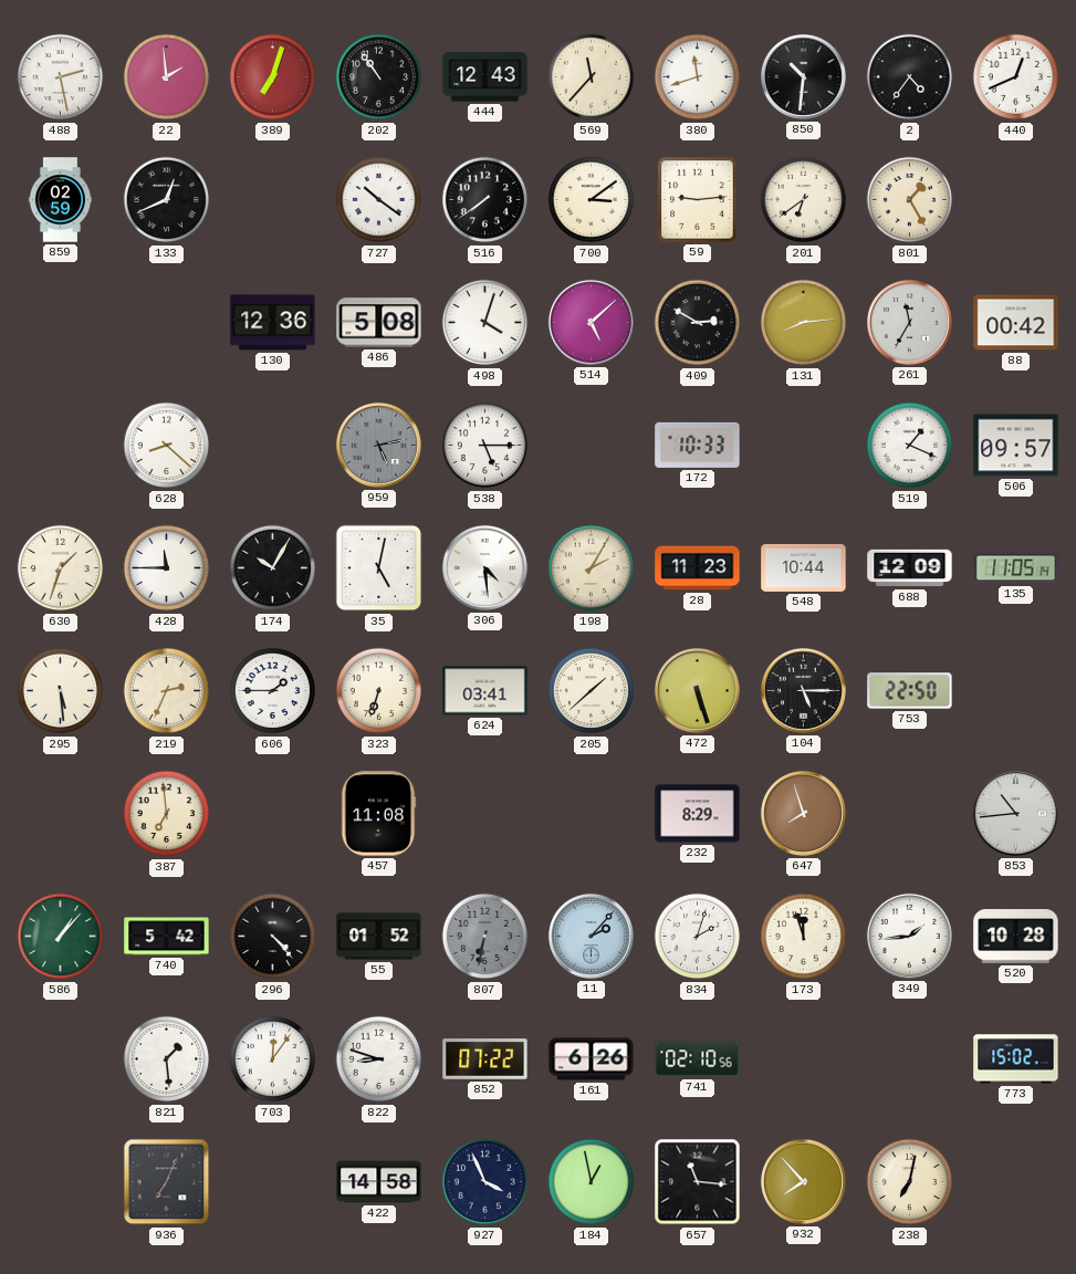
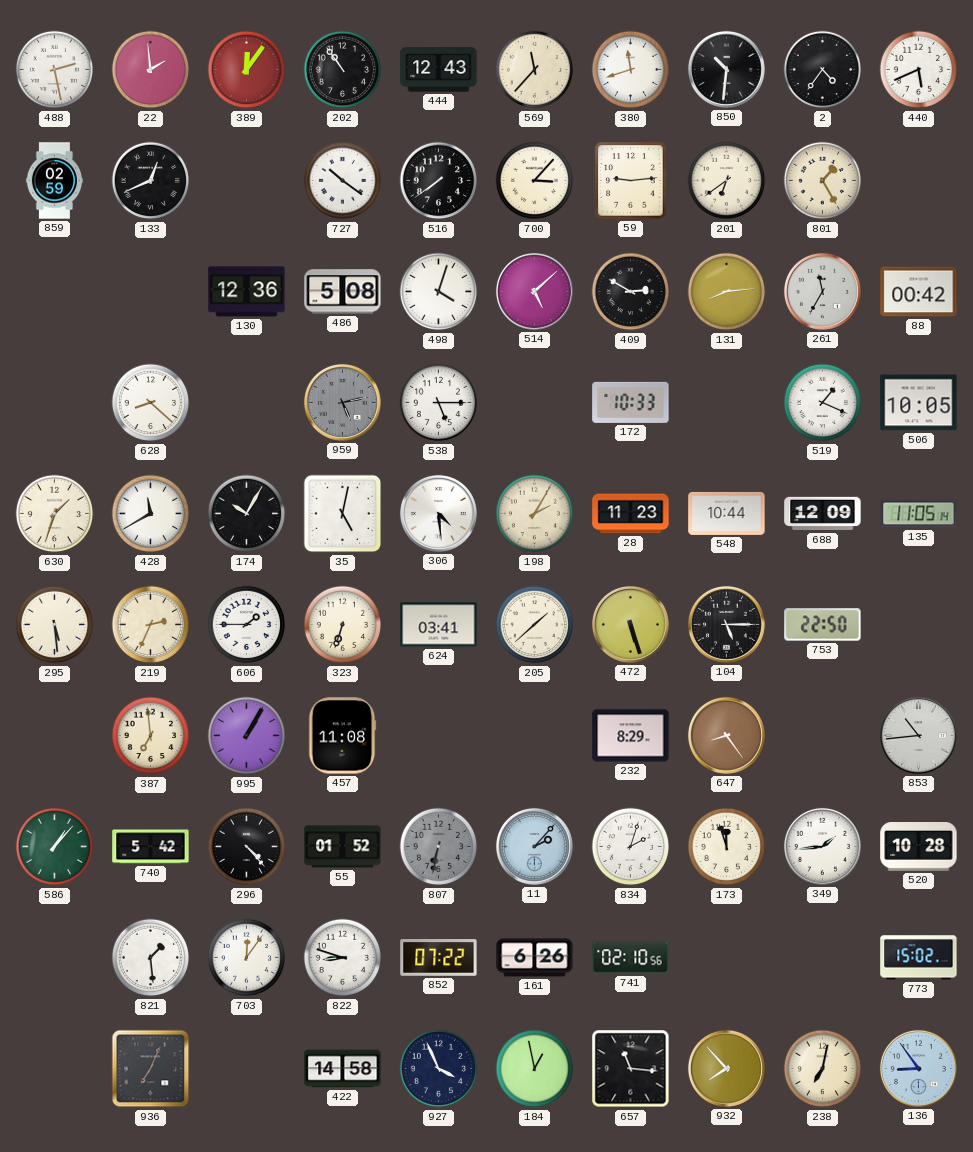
389: 7:03 -> 12:06 (247, 70)
440: 12:41 -> 5:41 (919, 70)
700: 3:09 -> 3:07 (535, 181)
506: 09:57 -> 10:05 (919, 403)
428: 11:45 -> 11:40 (151, 514)
995: none -> 1:05 (247, 736)
647: 7:57 -> 8:24 (726, 735)
136: none -> 8:54 (918, 1068)
